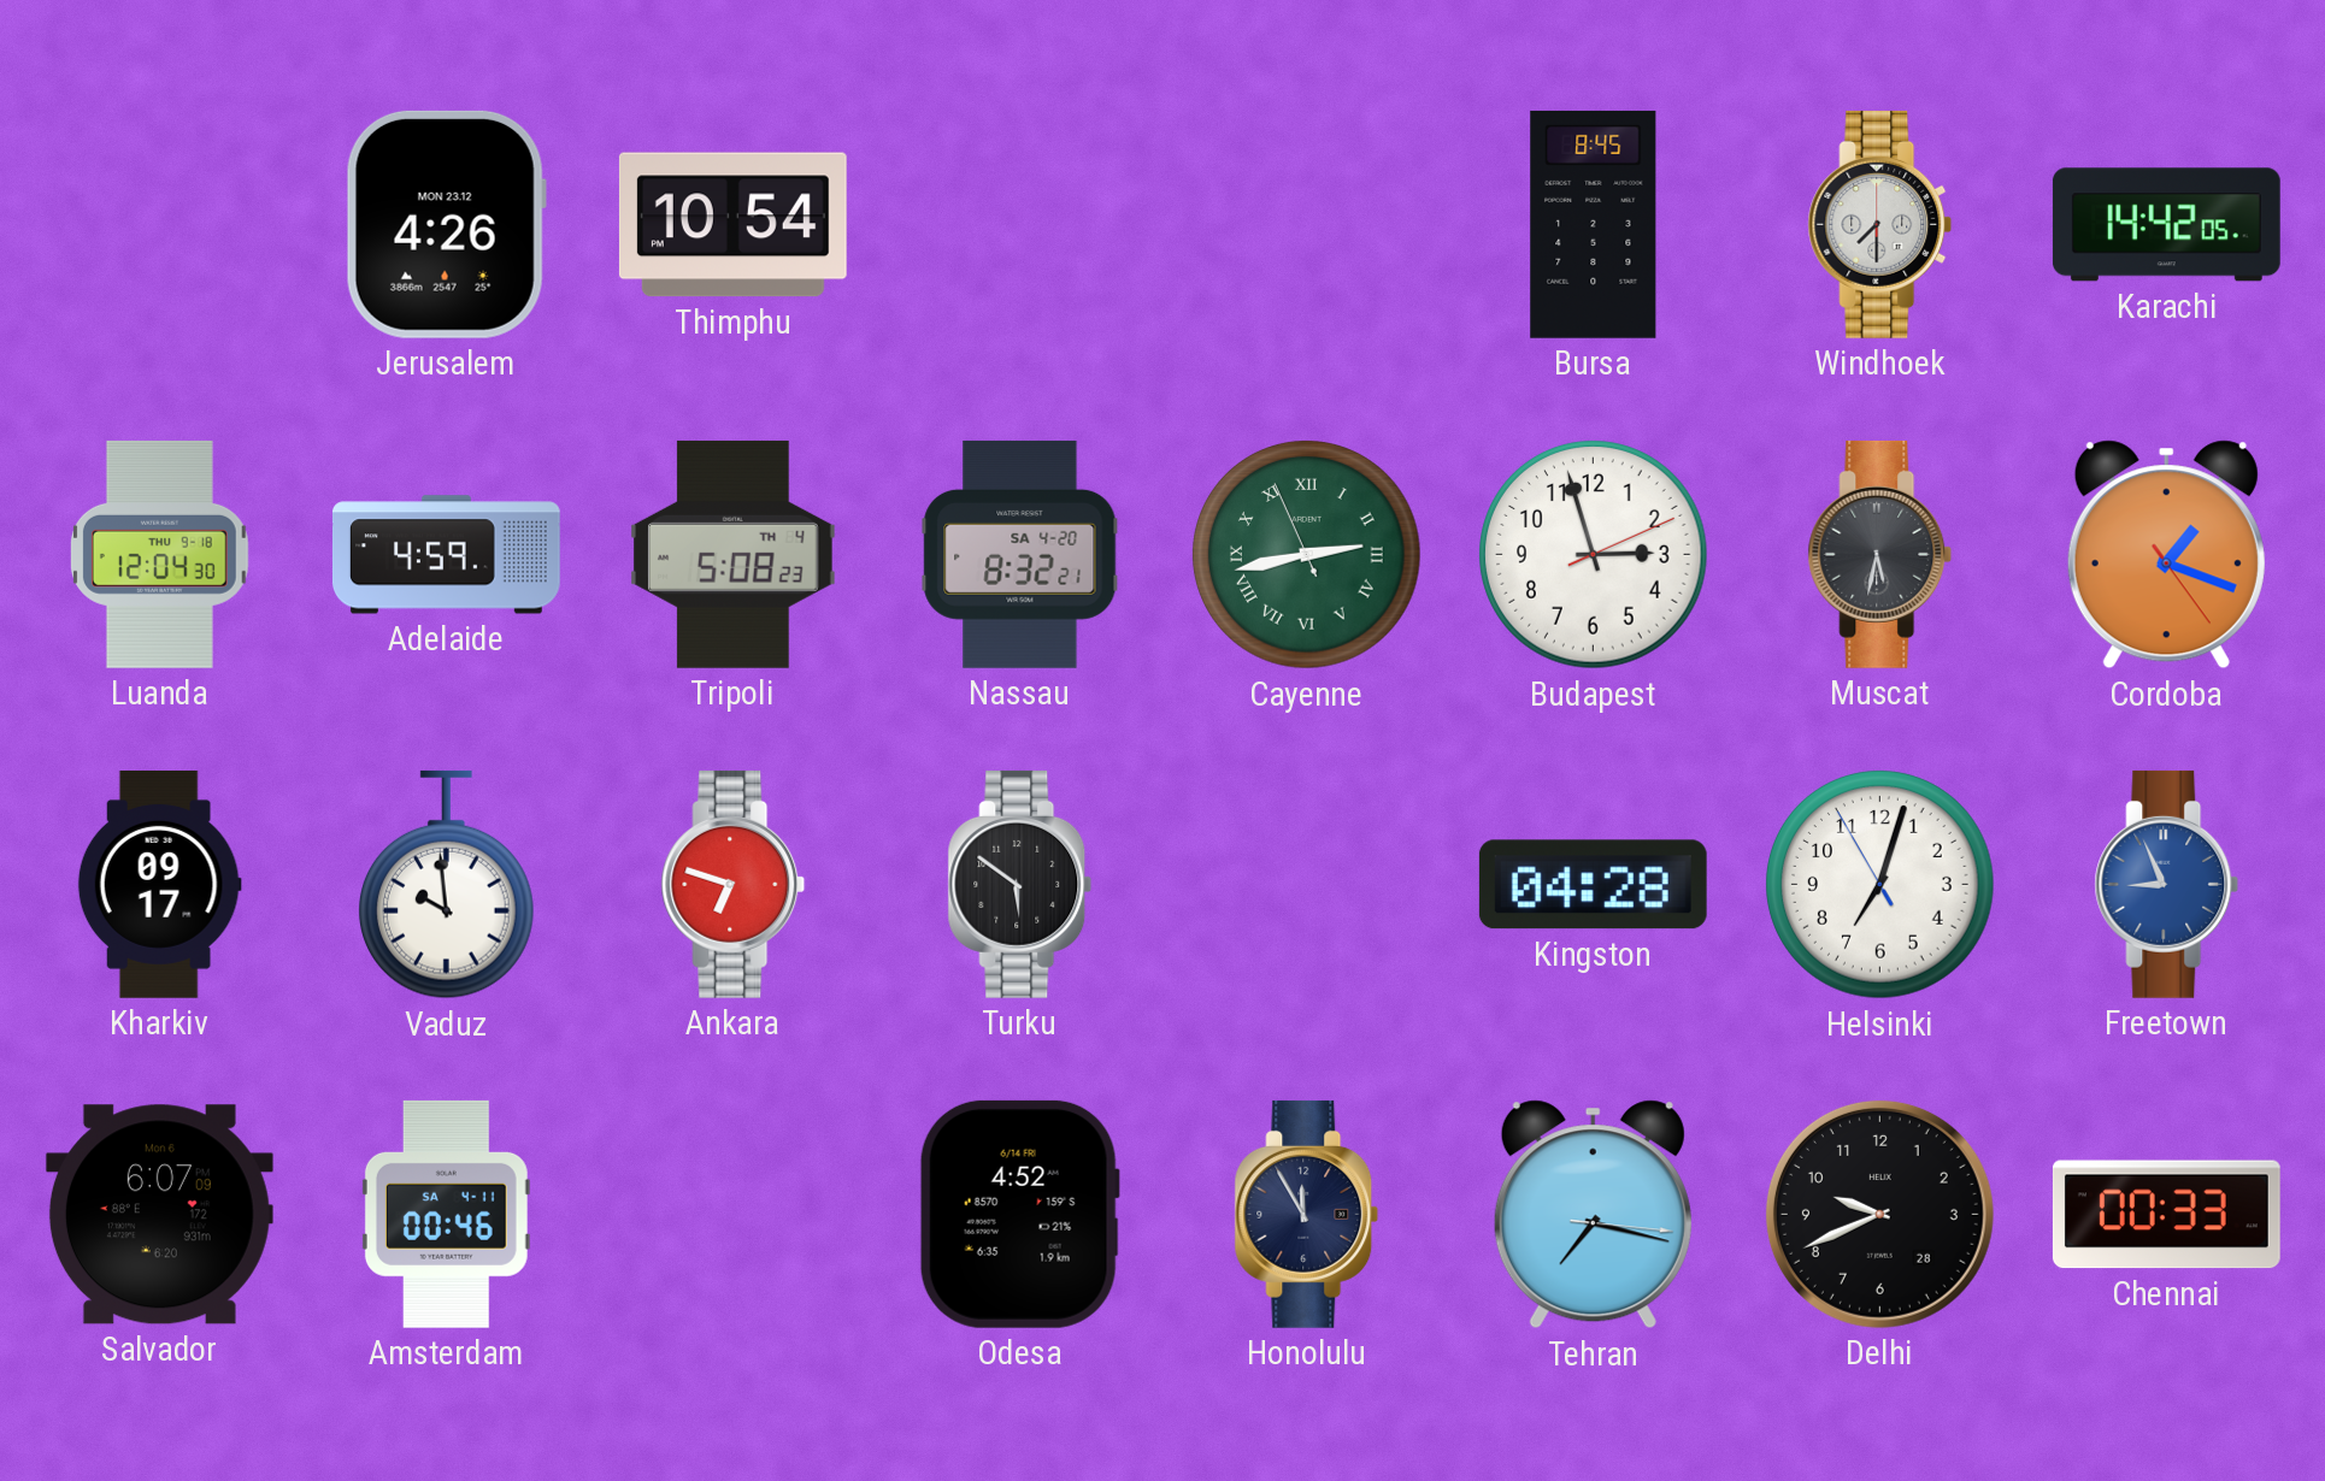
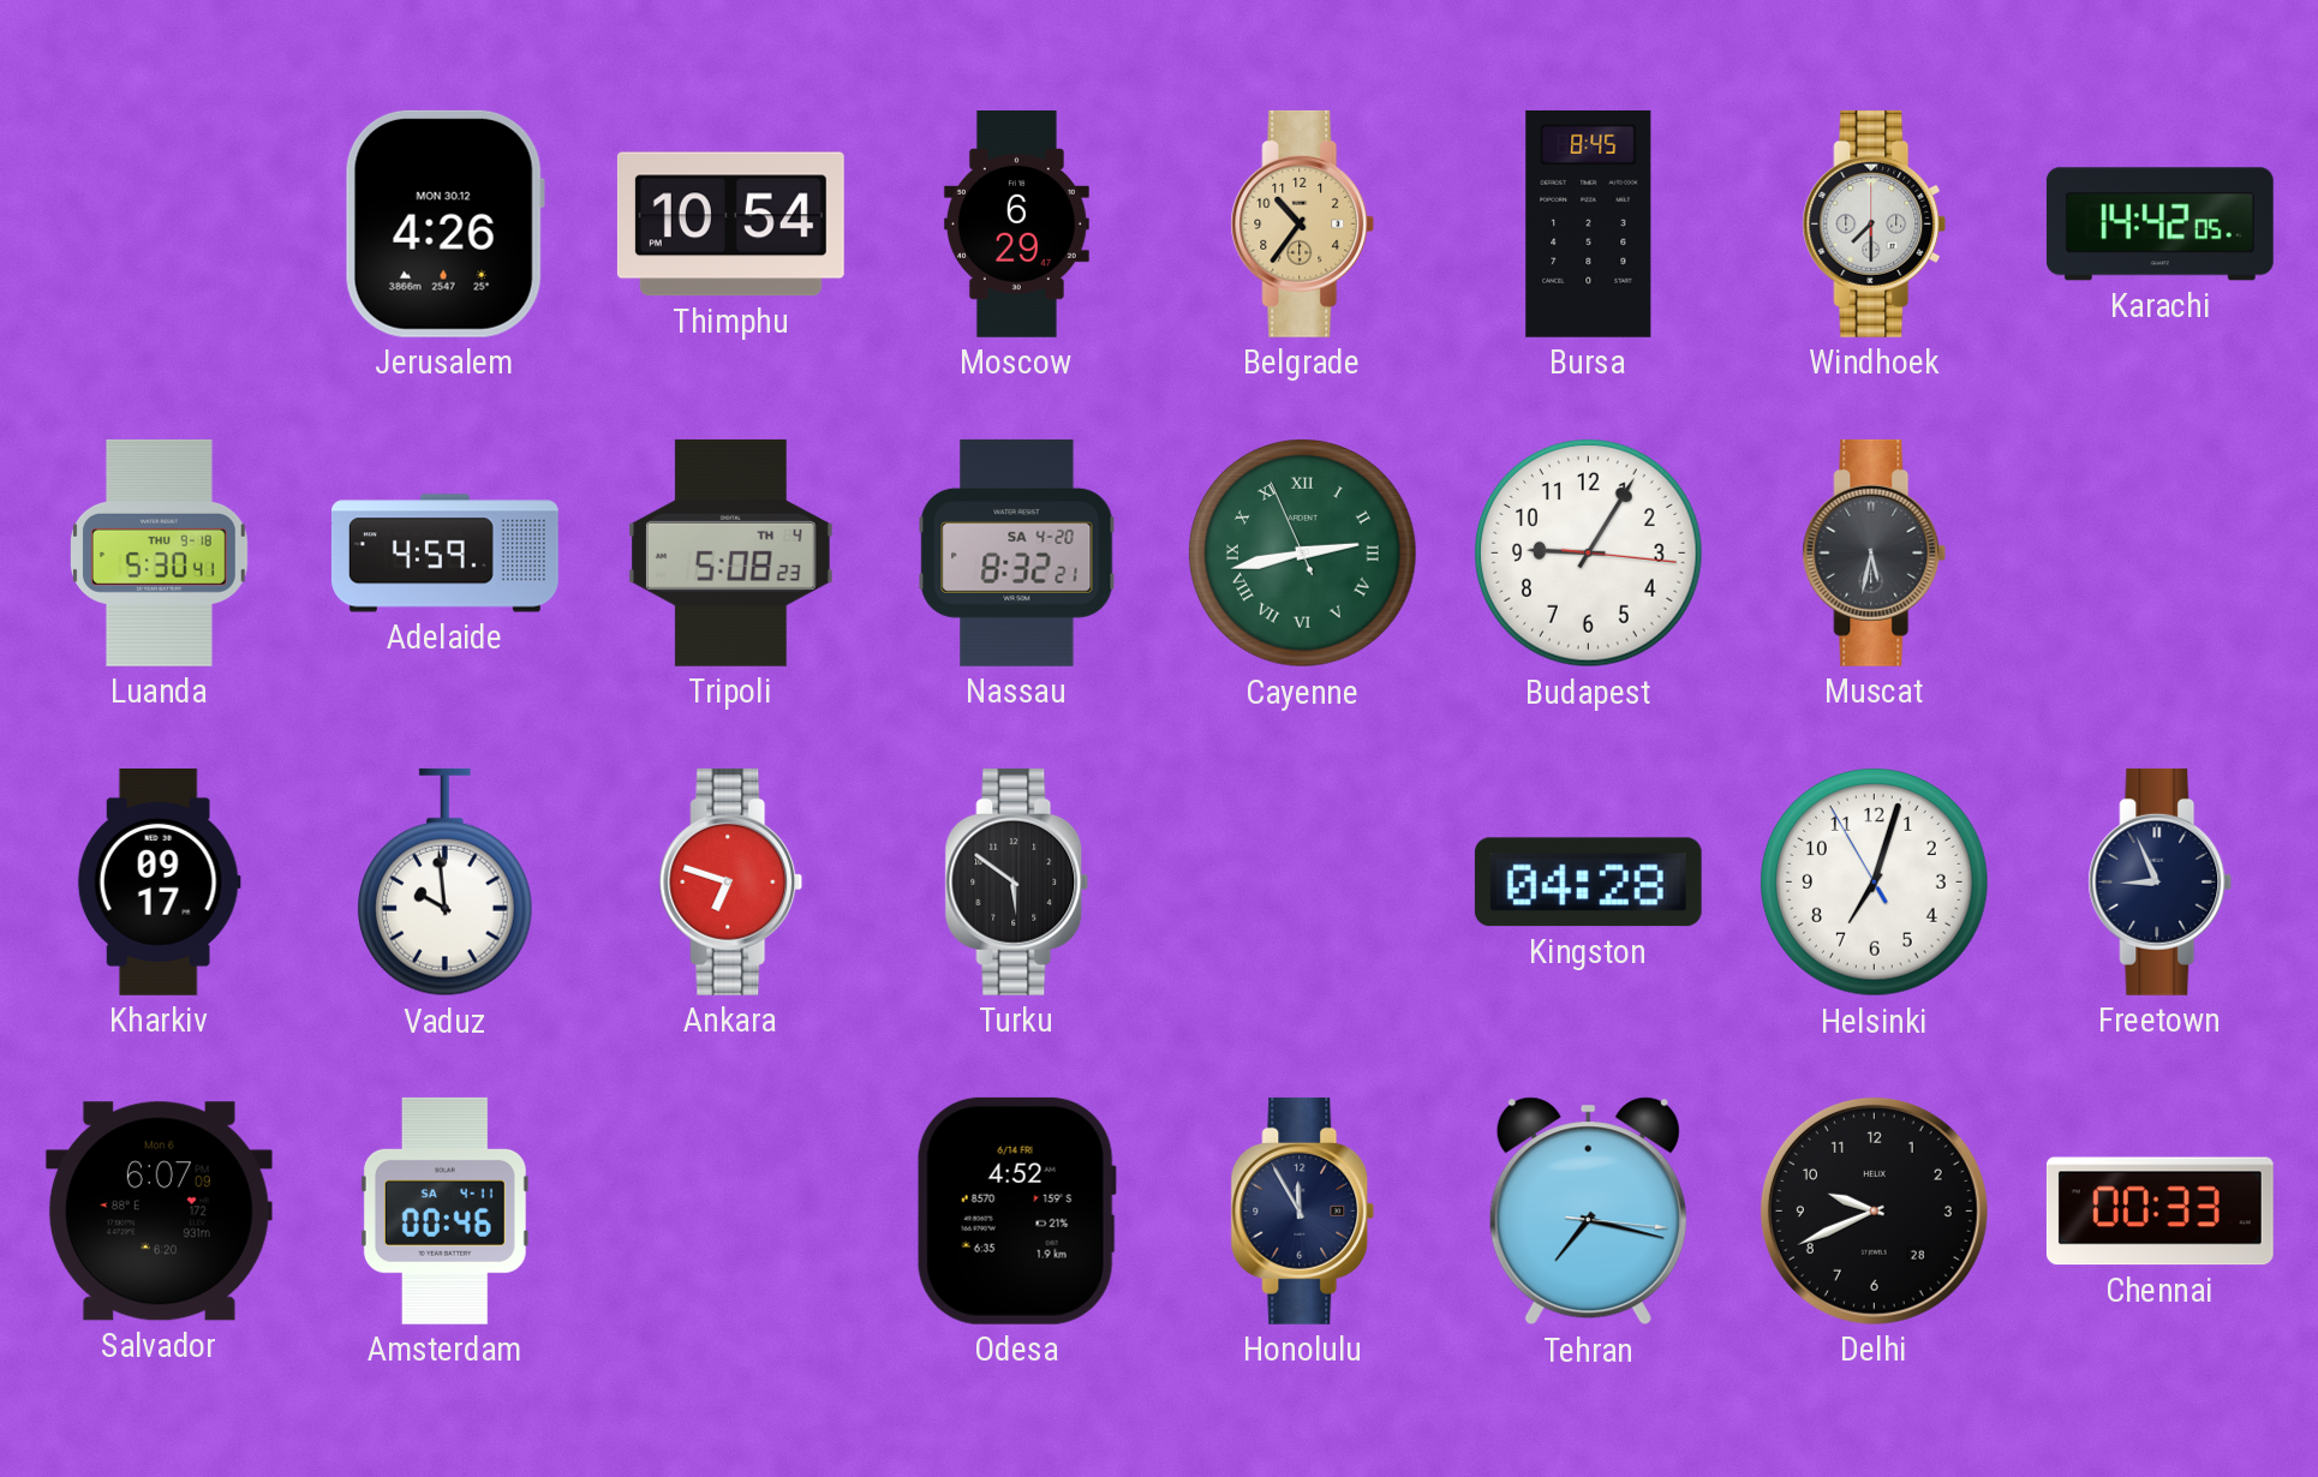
Jerusalem date: MON 23.12 -> MON 30.12 (444, 223)
Moscow: none -> 6:29 (1016, 223)
Belgrade: none -> 10:36 (1303, 223)
Luanda: 12:04 -> 5:30 (159, 552)
Budapest: 2:57 -> 9:05 (1589, 554)
Cordoba: 1:18 -> none (2166, 555)
Freetown dial: blue -> navy (2161, 881)
